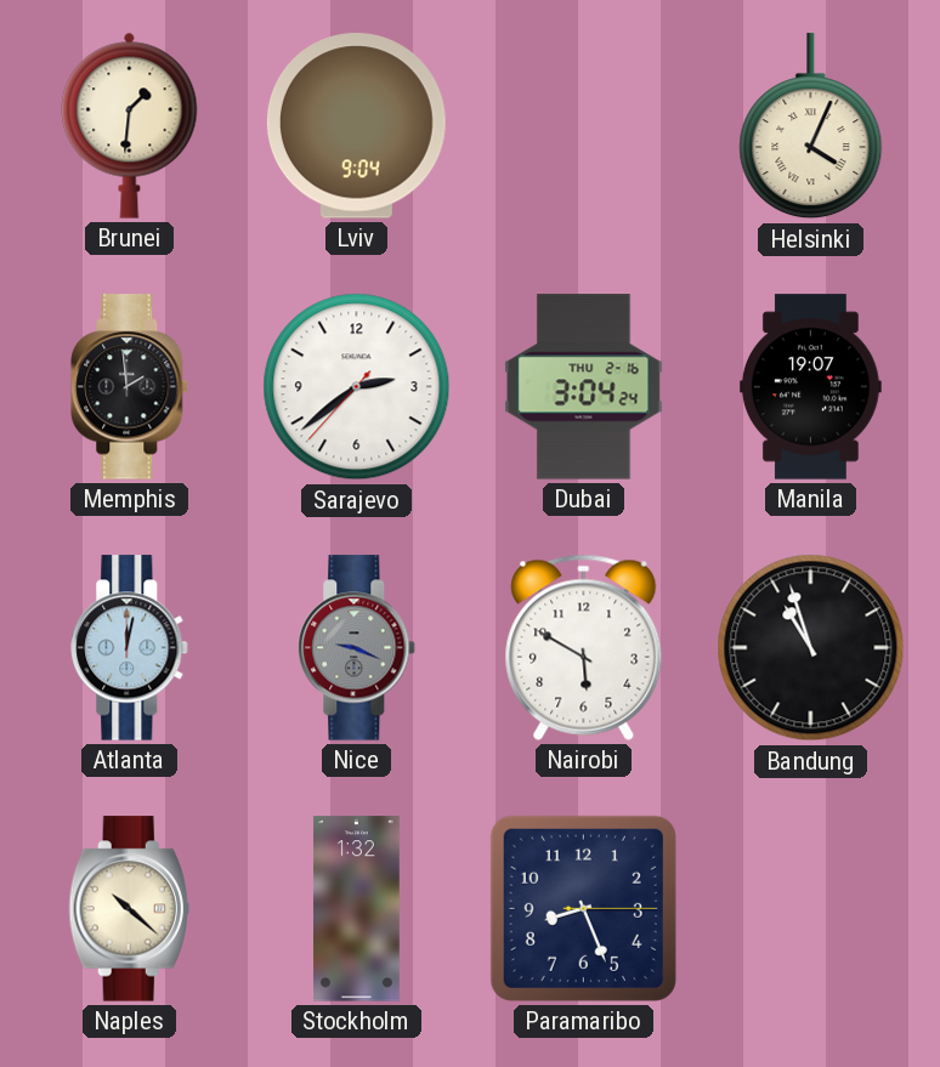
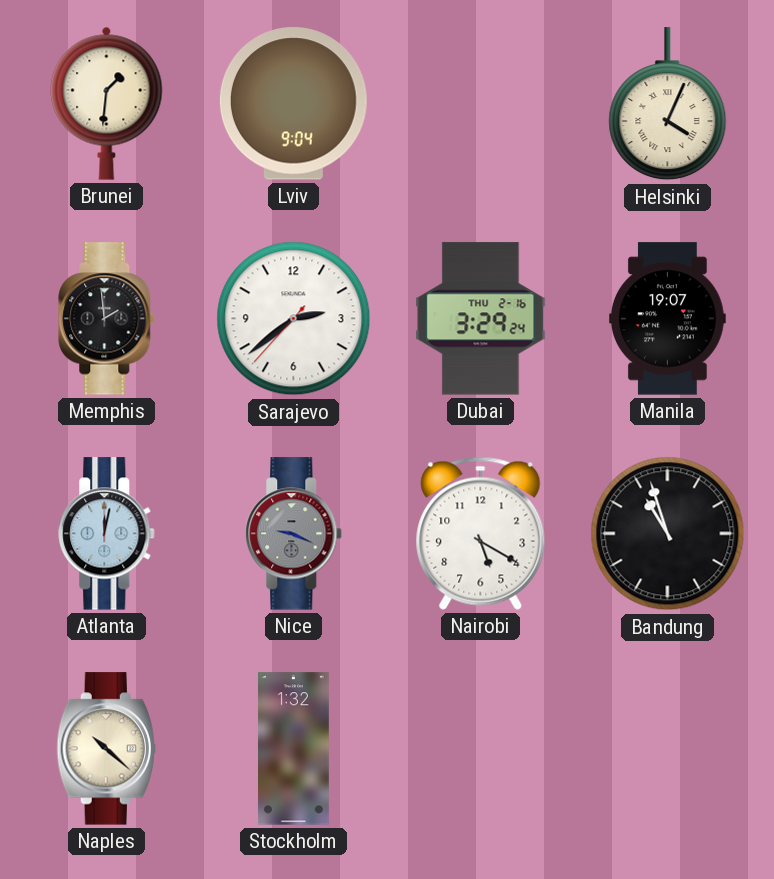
Dubai: 3:04 -> 3:29 (481, 319)
Nairobi: 5:50 -> 5:20 (481, 533)
Paramaribo: 8:26 -> none (583, 908)
